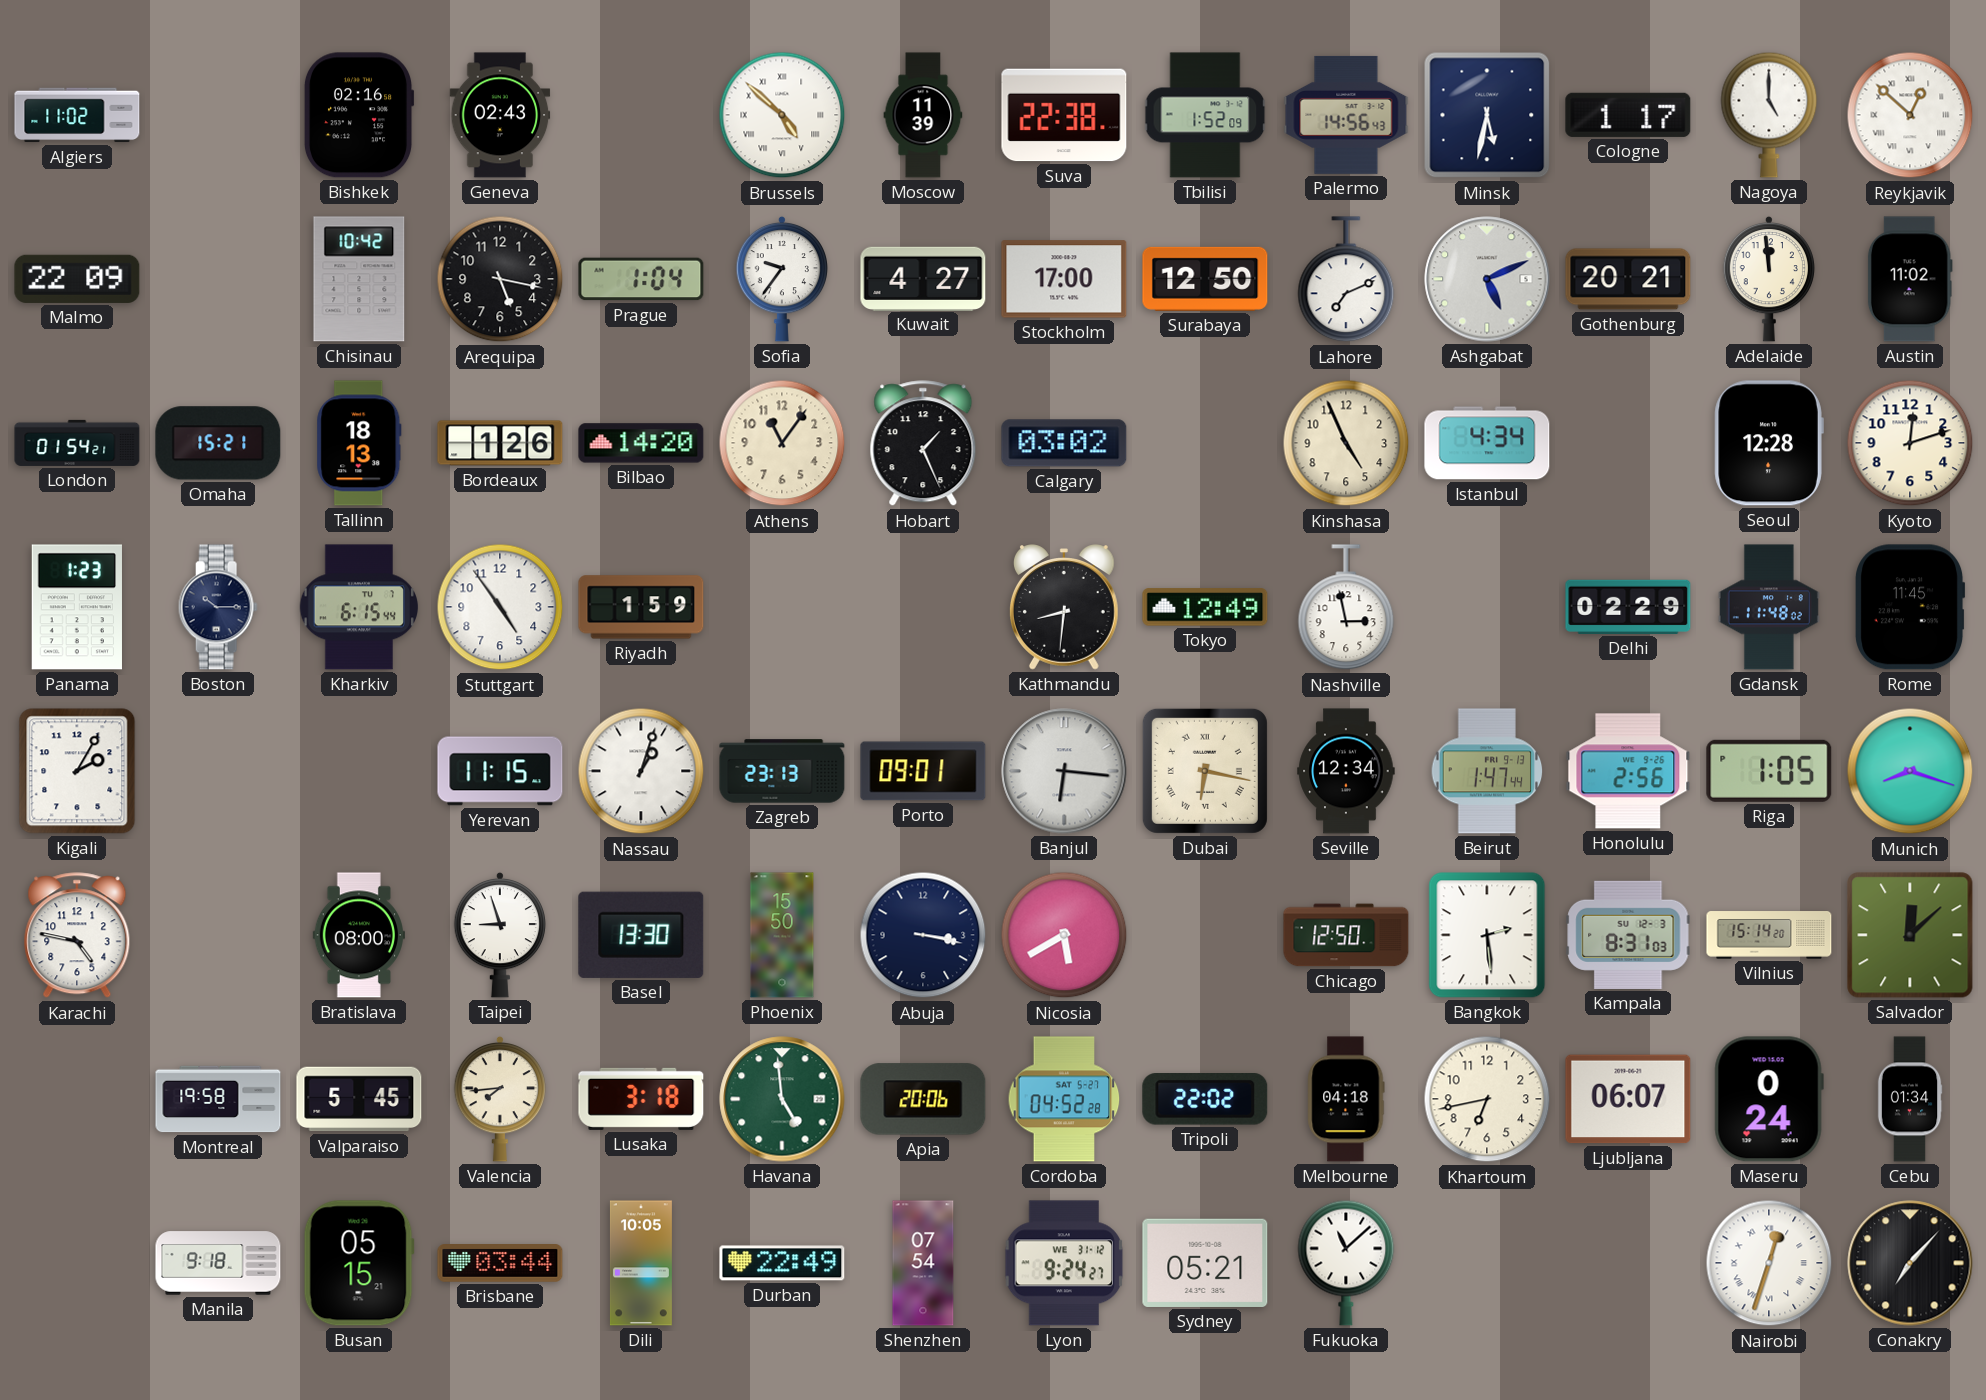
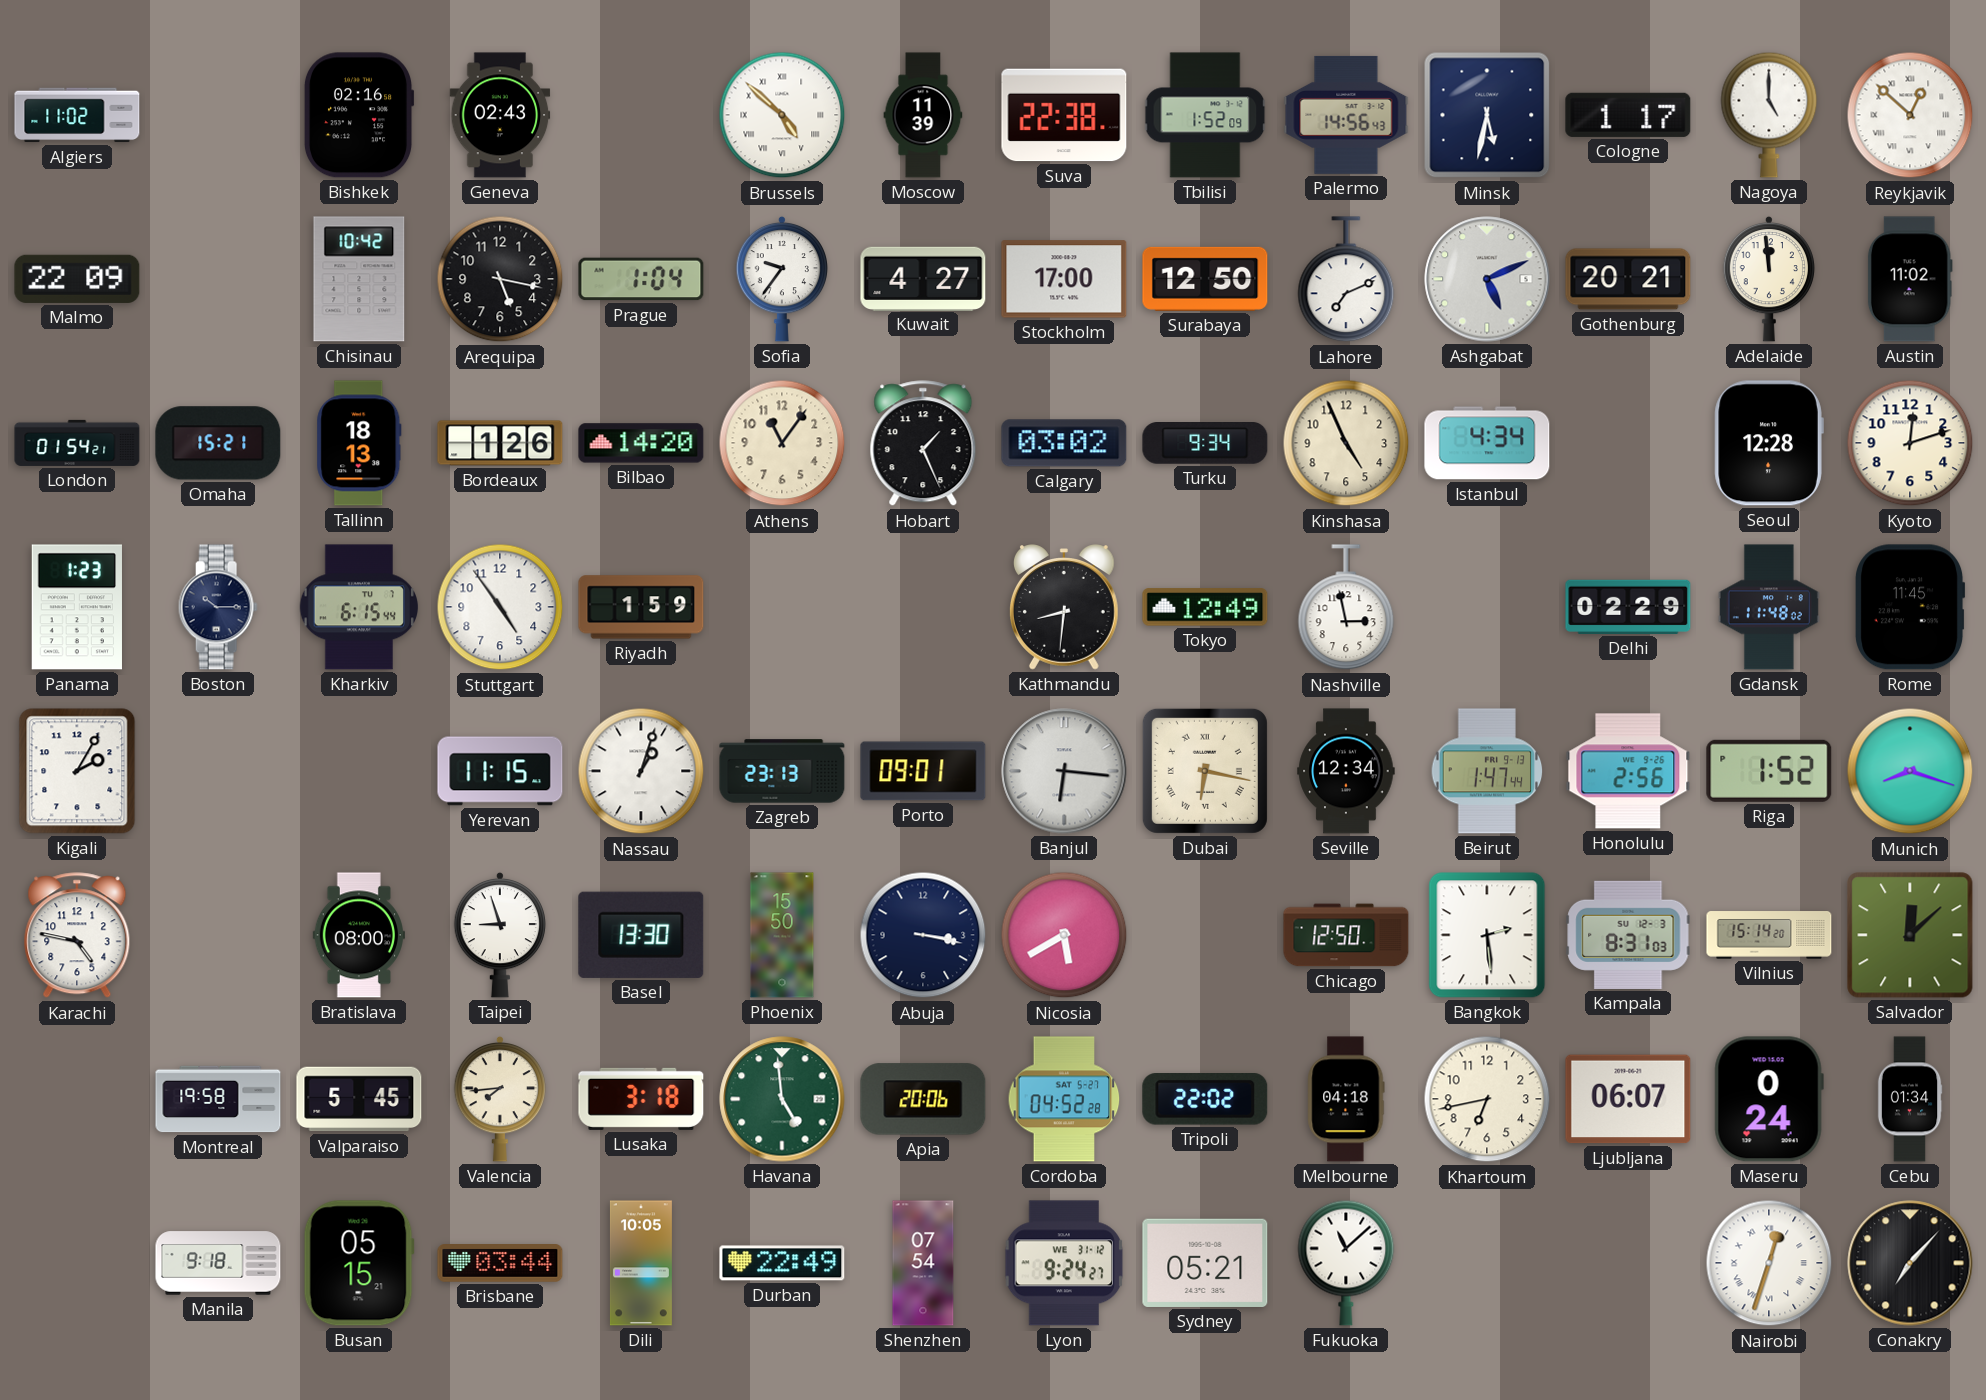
Turku: none -> 9:34 (1205, 444)
Riga: 1:05 -> 1:52 (1769, 771)
